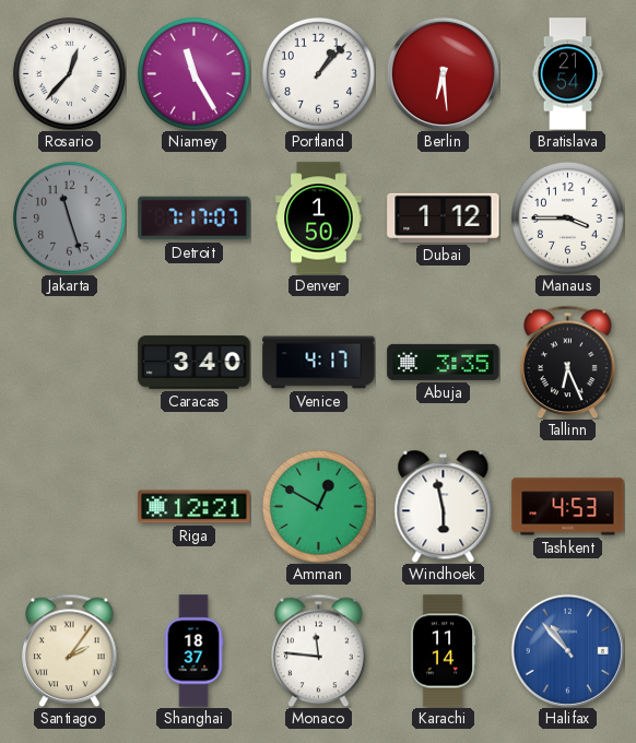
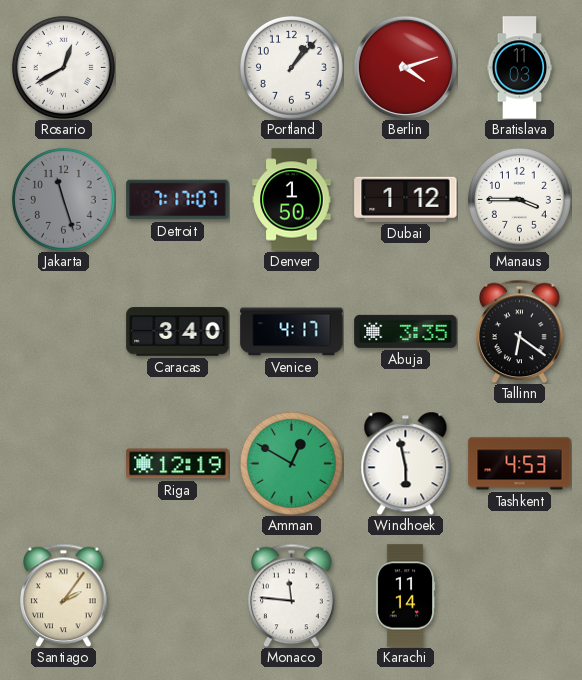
Rosario: 12:37 -> 12:40 (63, 67)
Niamey: 11:25 -> none (193, 73)
Berlin: 6:29 -> 4:12 (405, 67)
Bratislava: 21:54 -> 11:03 (520, 68)
Tallinn: 6:26 -> 6:21 (520, 331)
Riga: 12:21 -> 12:19 (178, 464)
Shanghai: 18:37 -> none (193, 651)
Halifax: 10:53 -> none (567, 650)
